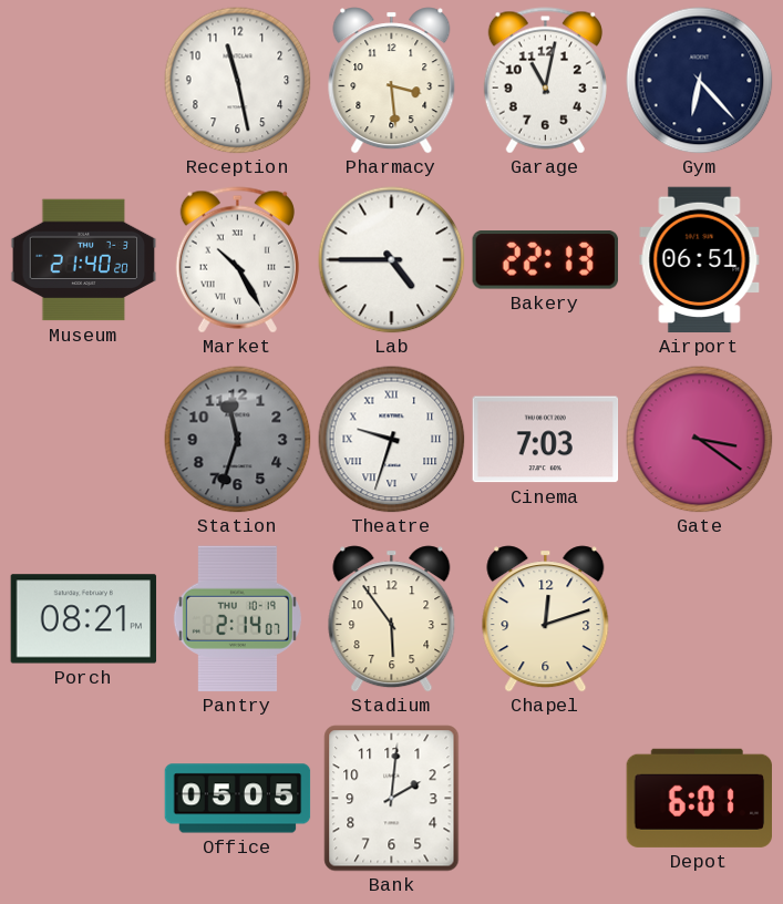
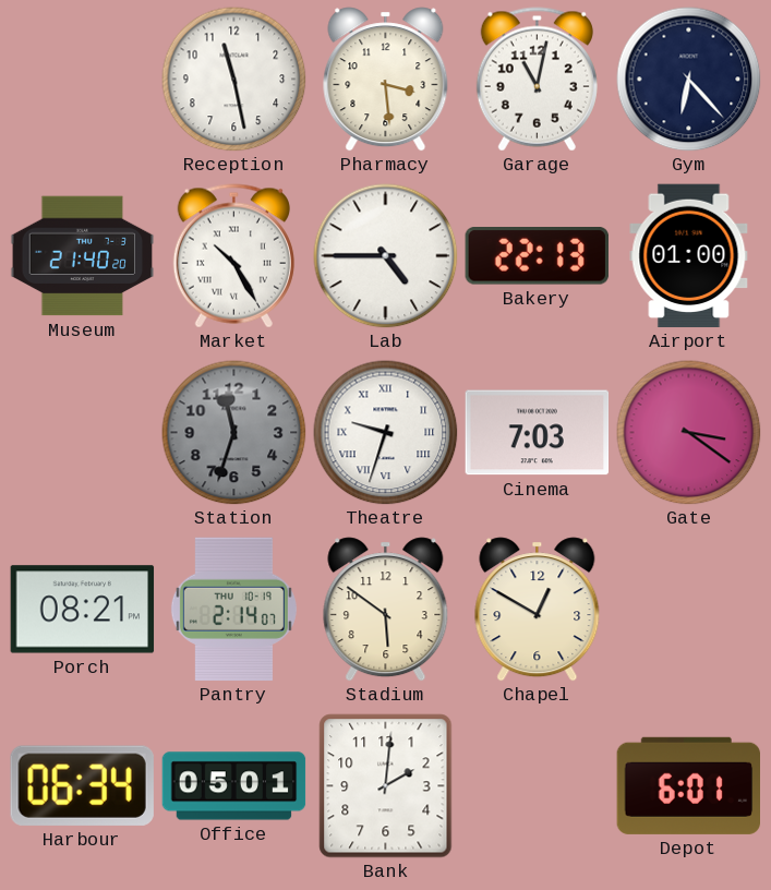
Airport: 06:51 -> 01:00 (689, 256)
Stadium: 5:54 -> 5:51 (386, 610)
Chapel: 12:12 -> 12:50 (538, 610)
Harbour: none -> 06:34 (82, 785)
Office: 05:05 -> 05:01 (234, 786)
